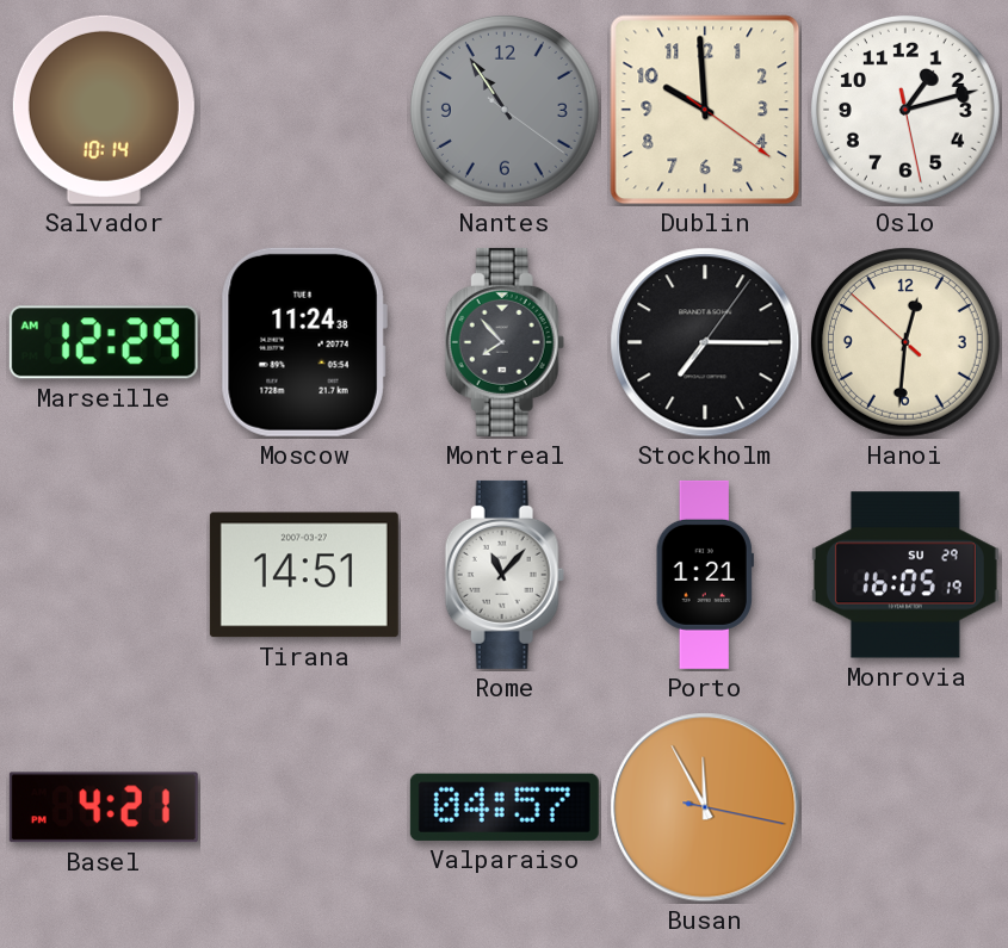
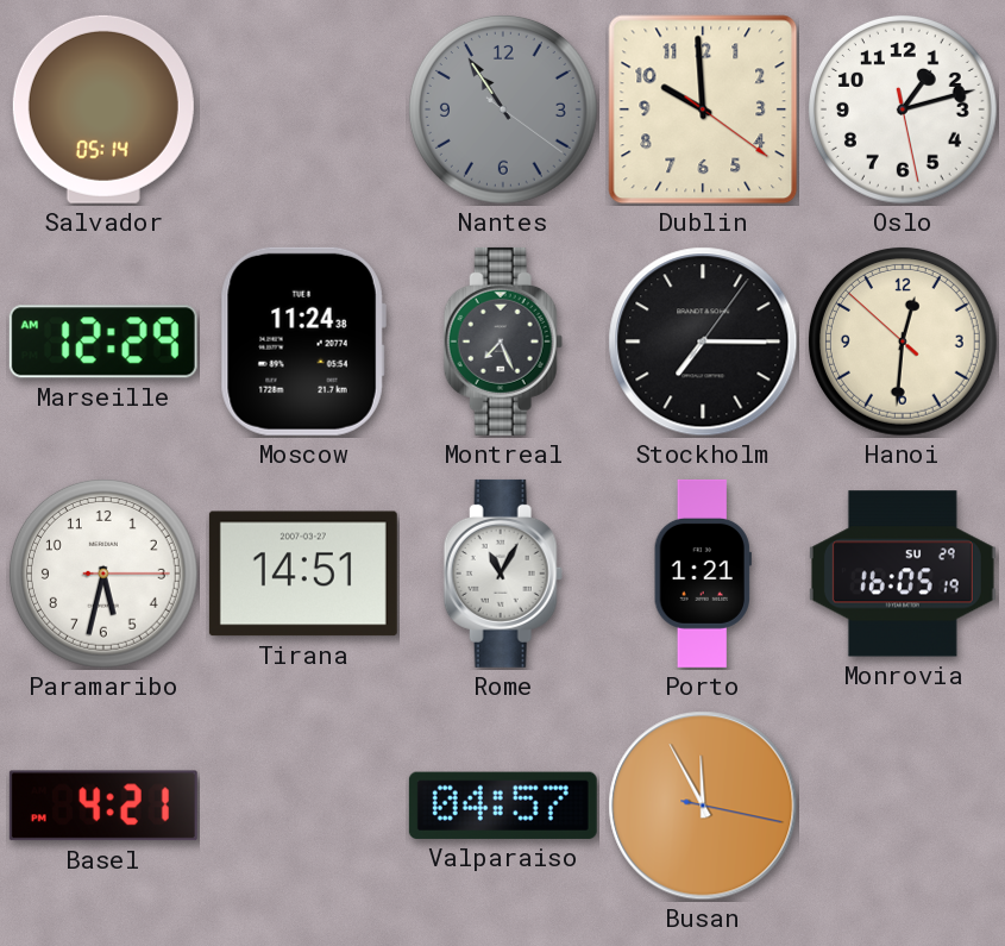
Salvador: 10:14 -> 05:14 (103, 109)
Montreal: 7:53 -> 7:26 (503, 342)
Paramaribo: none -> 5:32 (103, 574)
Rome: 11:07 -> 11:05 (503, 574)
